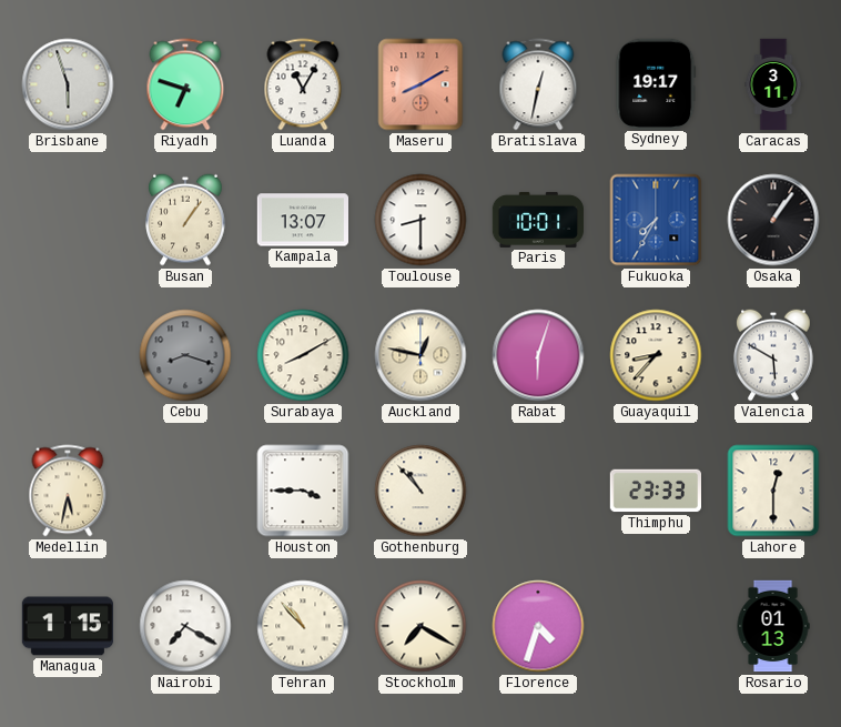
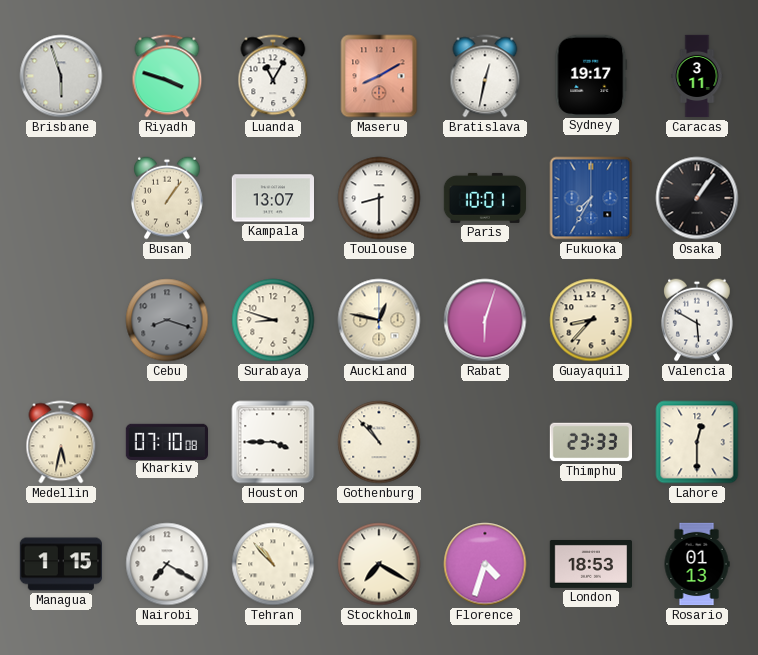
Riyadh: 6:48 -> 3:48 (167, 76)
Surabaya: 8:10 -> 8:48 (273, 320)
Kharkiv: none -> 07:10 (166, 441)
London: none -> 18:53 (591, 564)
